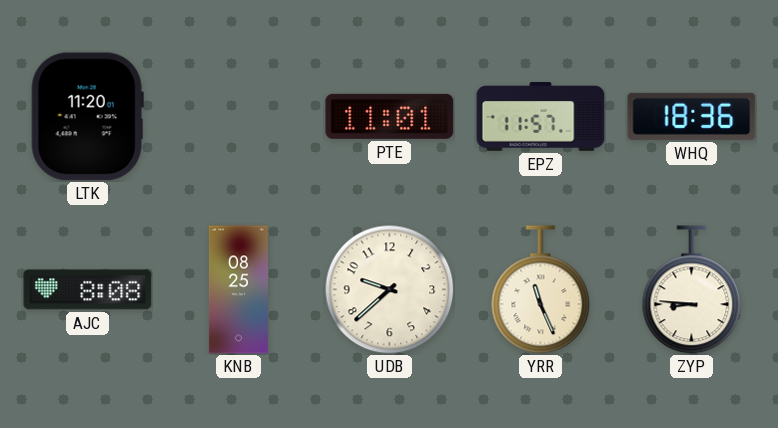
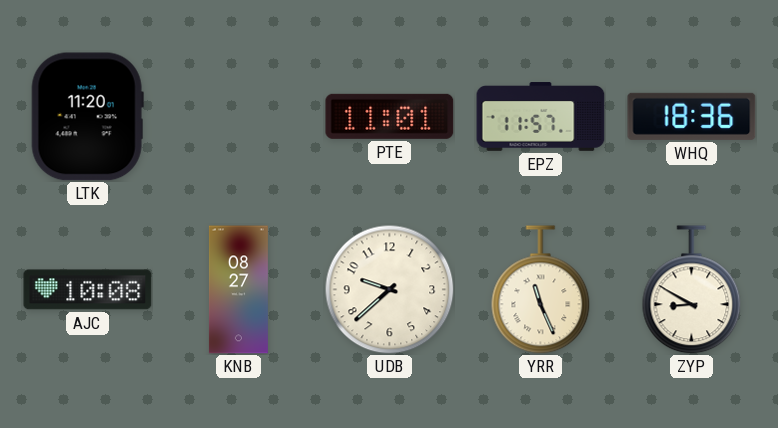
AJC: 8:08 -> 10:08 (88, 290)
KNB: 08:25 -> 08:27 (238, 290)
ZYP: 8:46 -> 8:50 (692, 290)
